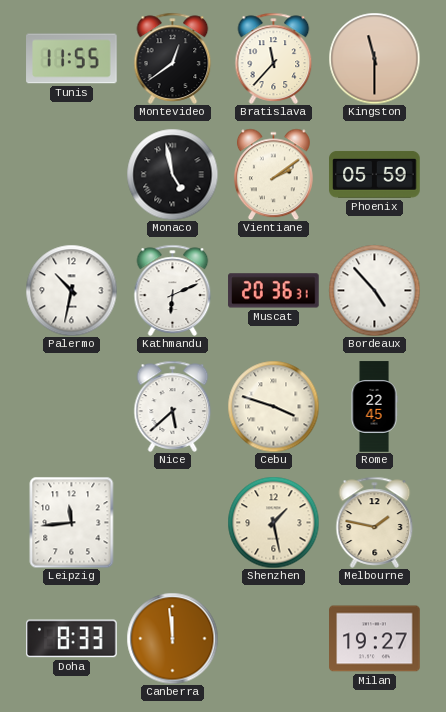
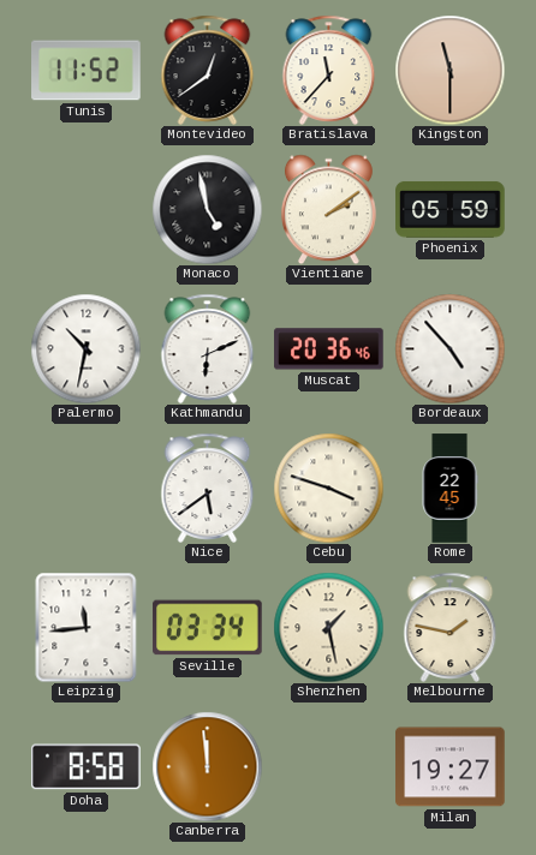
Tunis: 11:55 -> 11:52 (87, 71)
Muscat: 20:36:31 -> 20:36:46 (329, 349)
Nice: 5:38 -> 5:39 (208, 488)
Seville: none -> 03:34 (208, 628)
Doha: 8:33 -> 8:58 (87, 767)
